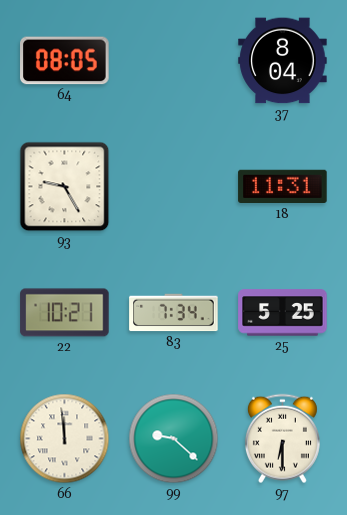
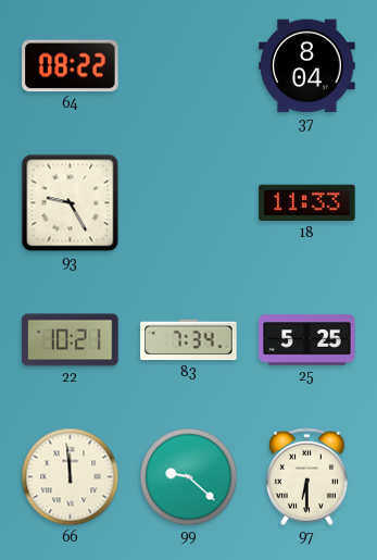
64: 08:05 -> 08:22 (71, 66)
18: 11:31 -> 11:33 (307, 203)
